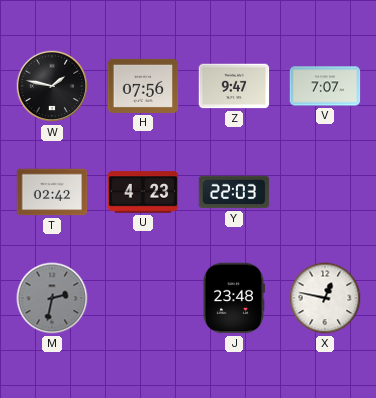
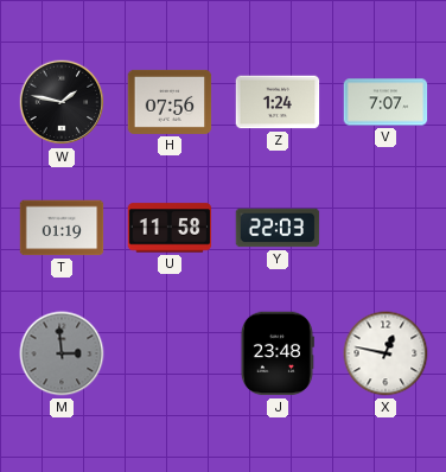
Z: 9:47 -> 1:24 (278, 102)
T: 02:42 -> 01:19 (62, 228)
U: 4:23 -> 11:58 (170, 228)
M: 2:32 -> 2:59 (62, 353)
